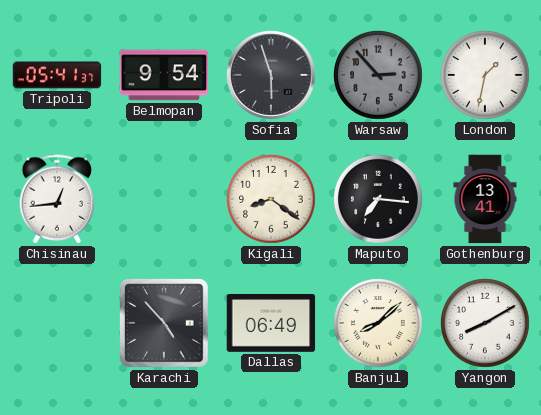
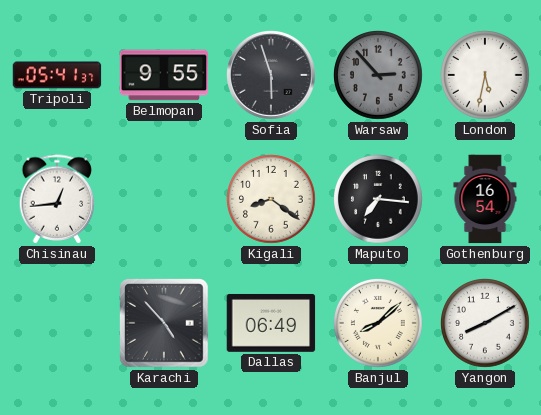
Belmopan: 9:54 -> 9:55 (164, 75)
London: 1:32 -> 5:32 (486, 76)
Gothenburg: 13:41 -> 16:54 (485, 199)
